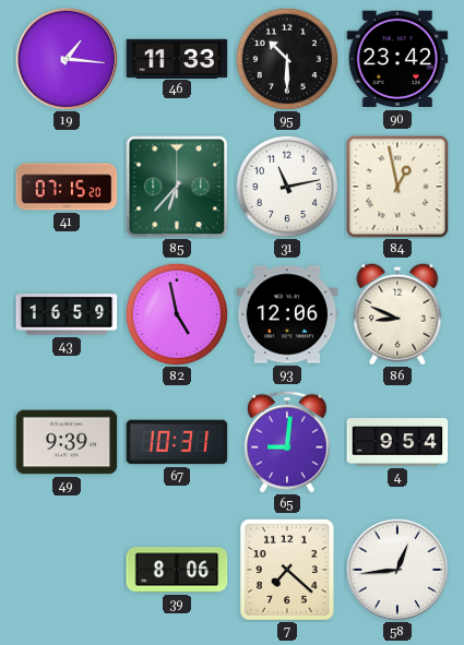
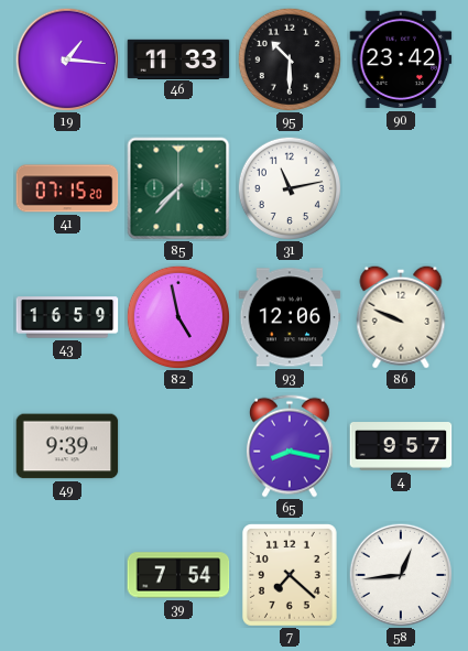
85: 6:37 -> 7:37 (178, 188)
84: 12:58 -> none (397, 187)
86: 8:49 -> 9:49 (401, 317)
67: 10:31 -> none (177, 442)
65: 9:01 -> 8:17 (290, 446)
4: 9:54 -> 9:57 (401, 446)
39: 8:06 -> 7:54 (178, 575)
